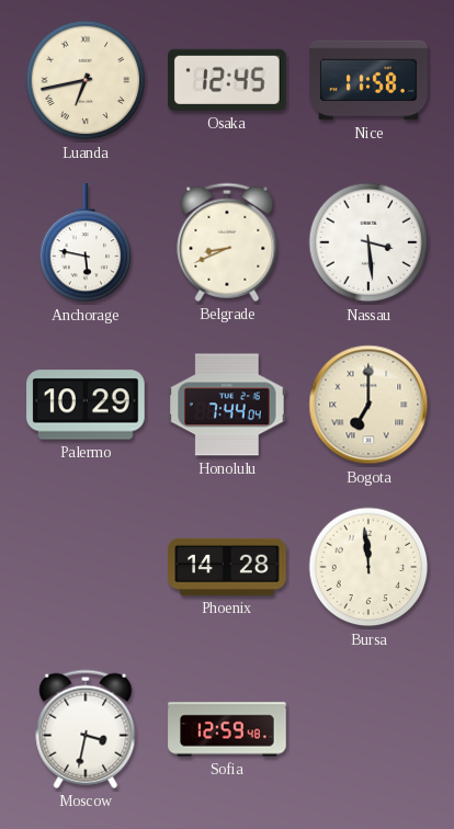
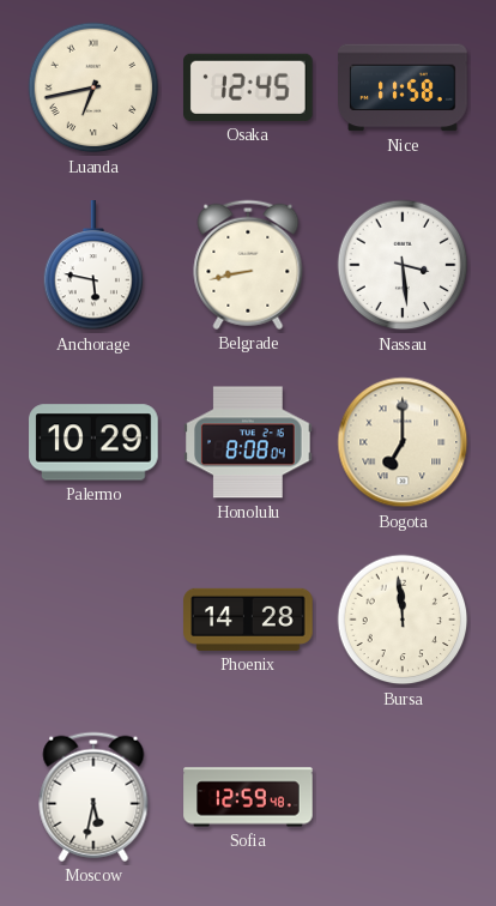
Belgrade: 8:41 -> 8:43 (248, 265)
Honolulu: 7:44 -> 8:08 (249, 442)
Moscow: 3:32 -> 5:32 (93, 797)
